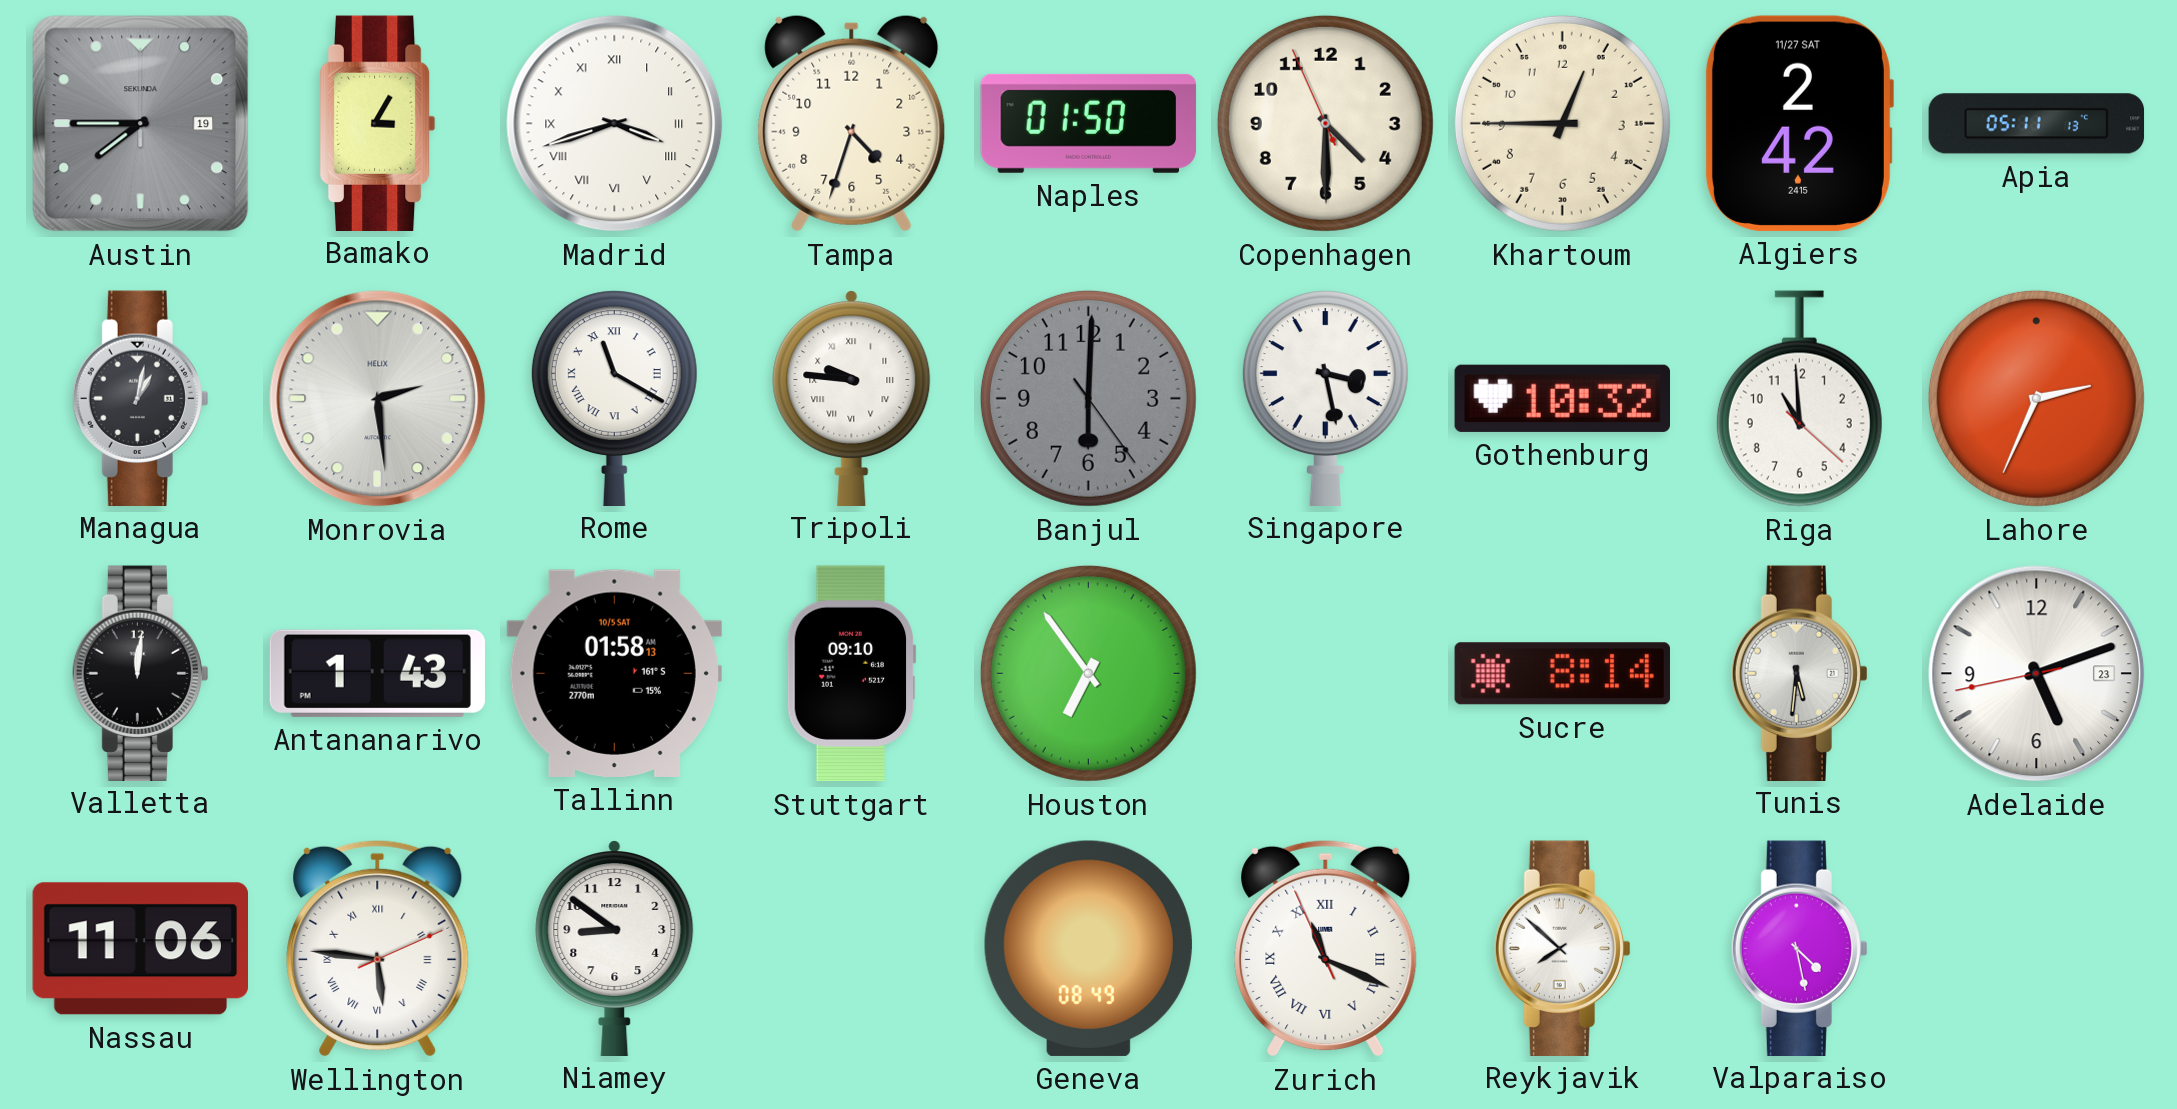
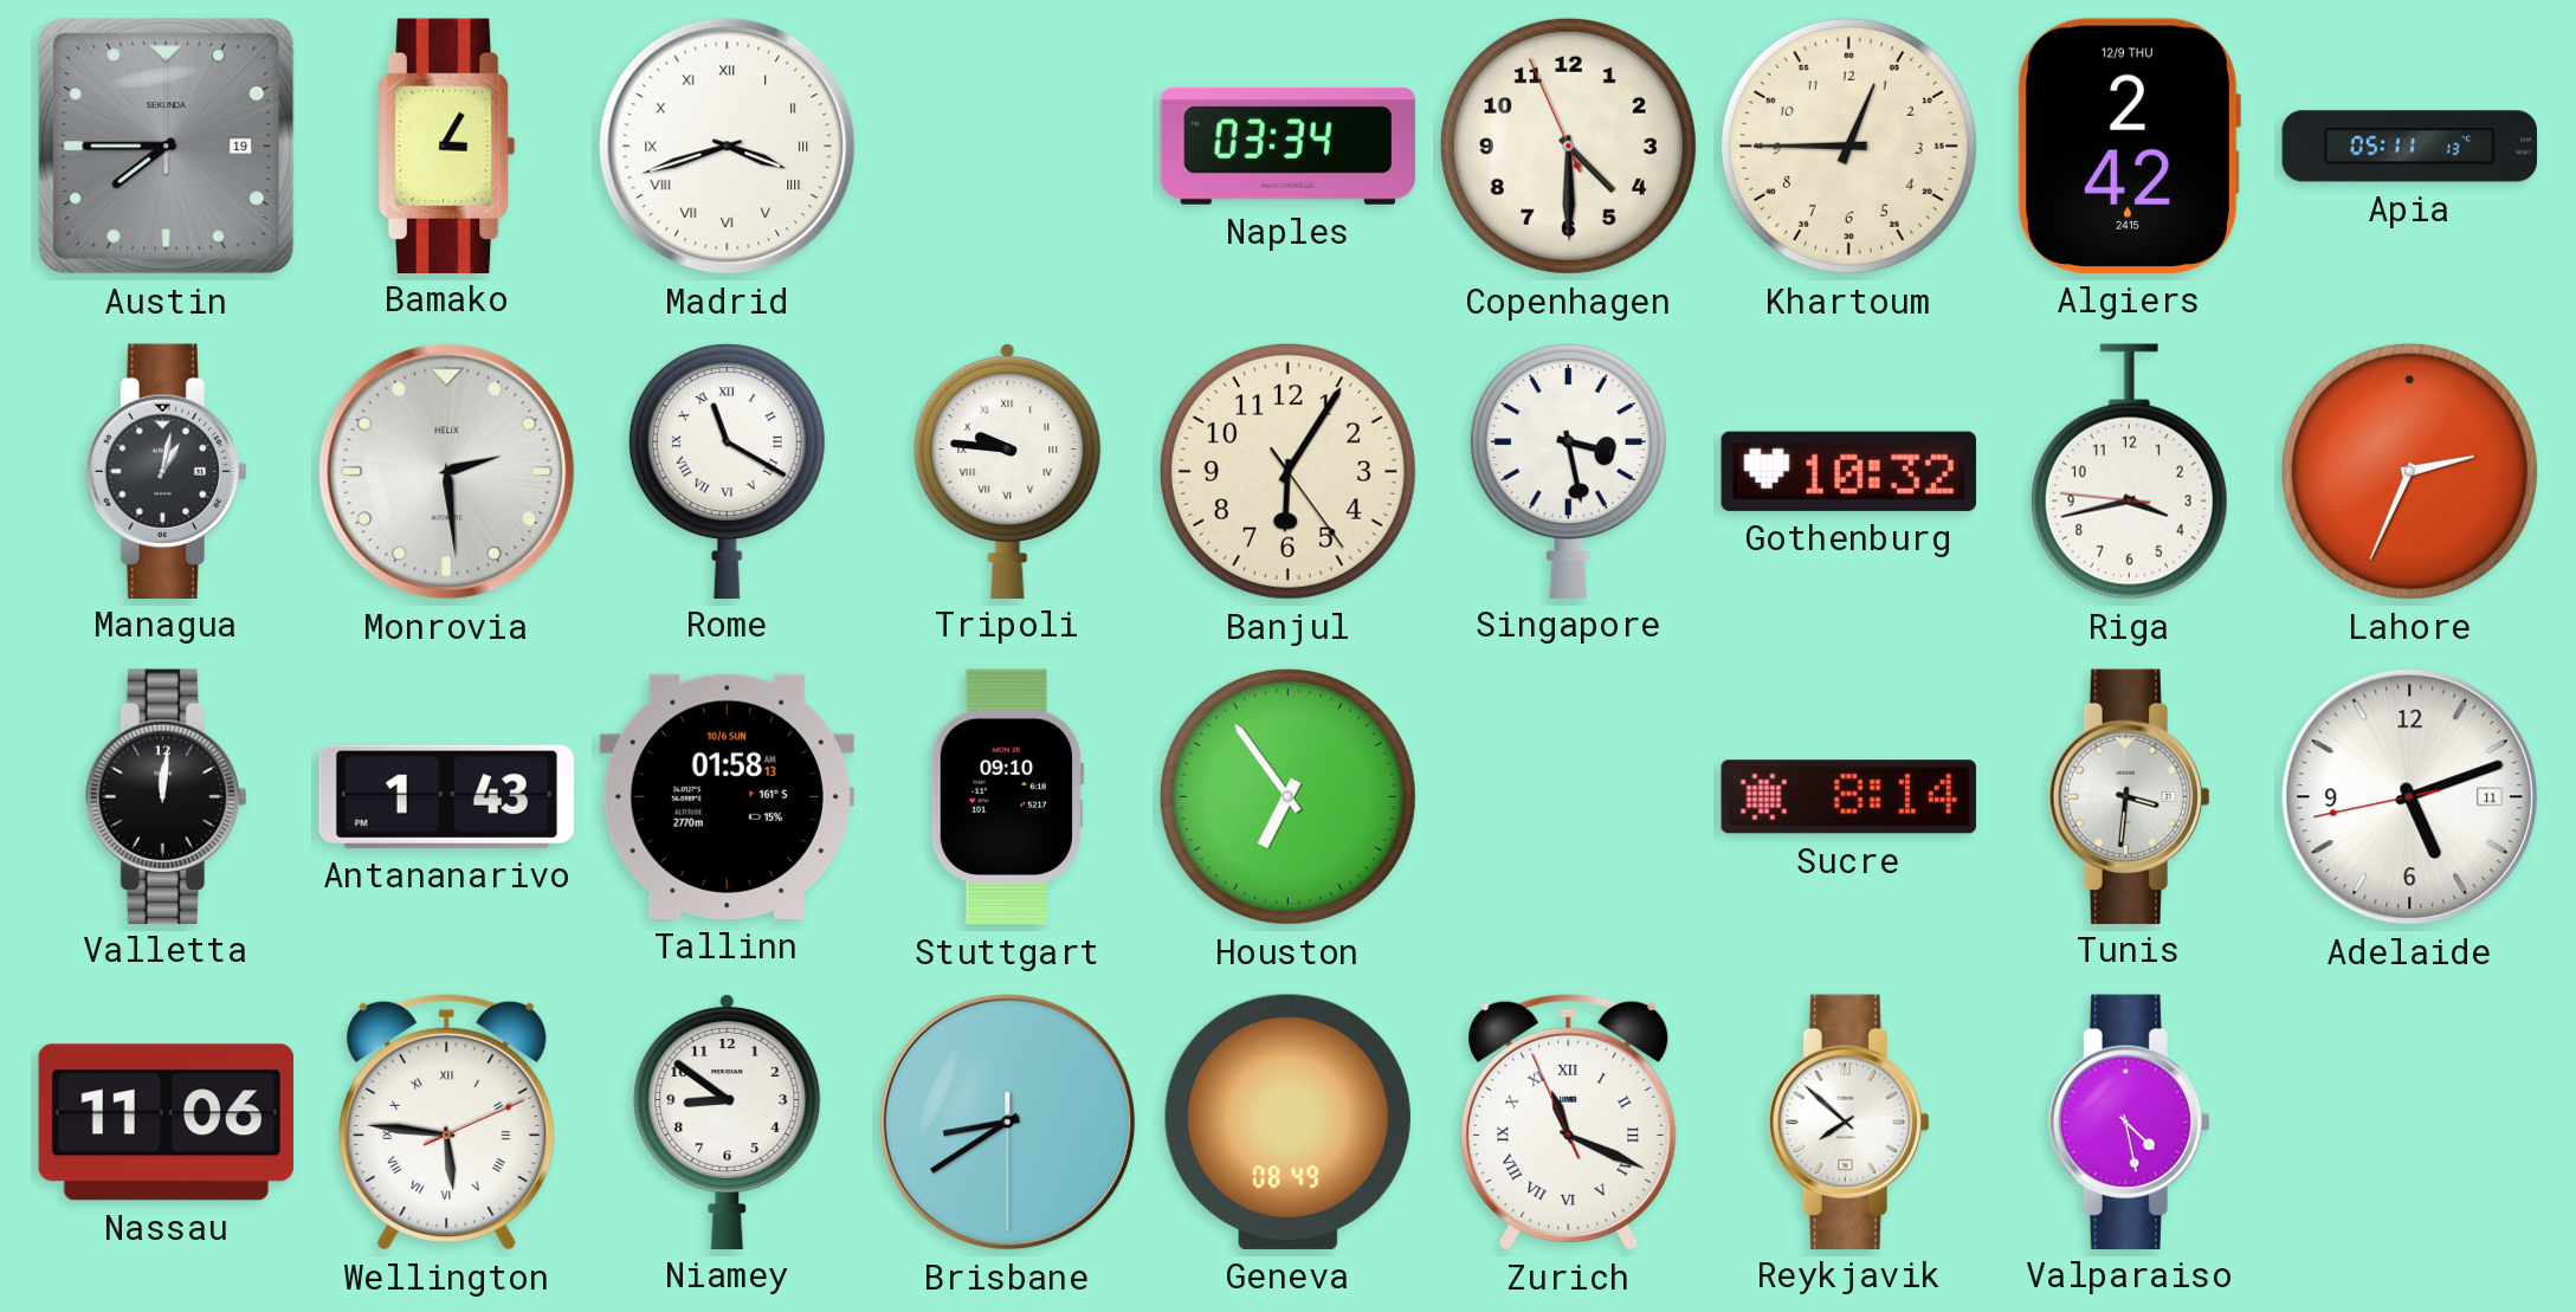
Tampa: 4:33 -> none (852, 123)
Naples: 01:50 -> 03:34 (1289, 146)
Algiers date: 11/27 SAT -> 12/9 THU (2129, 146)
Banjul: 6:00 -> 6:05 (1287, 471)
Banjul dial: grey -> cream (1287, 471)
Riga: 10:59 -> 3:42 (2129, 472)
Tallinn date: 10/5 SAT -> 10/6 SUN (727, 796)
Tunis: 5:31 -> 3:31 (2129, 796)
Adelaide date: 23 -> 11 (2410, 797)
Brisbane: none -> 8:39 (1008, 1123)
